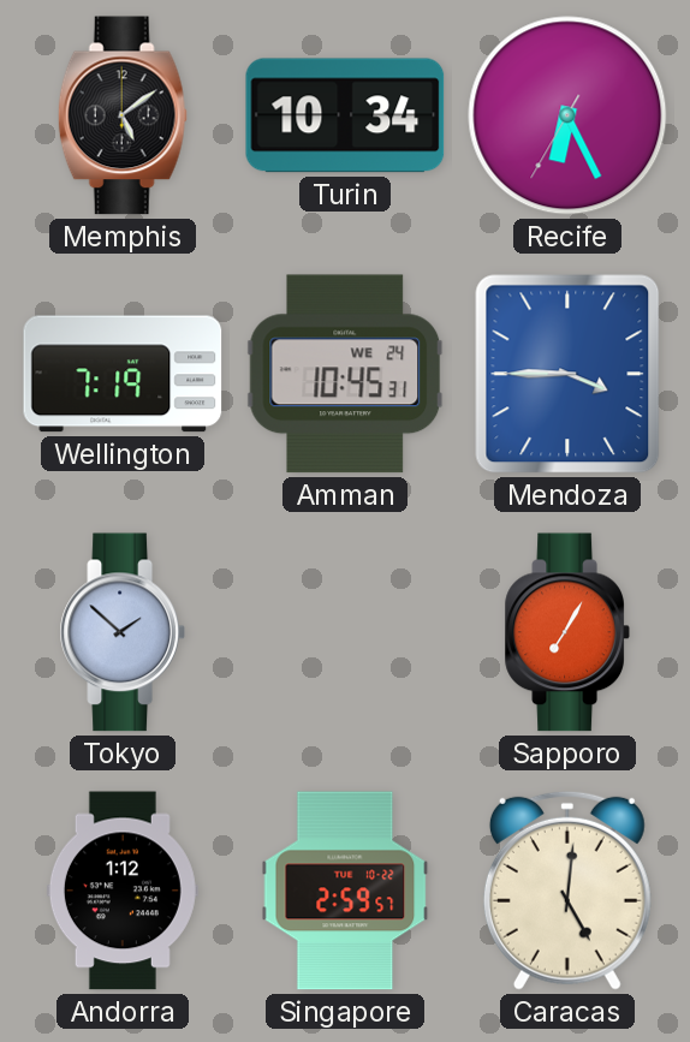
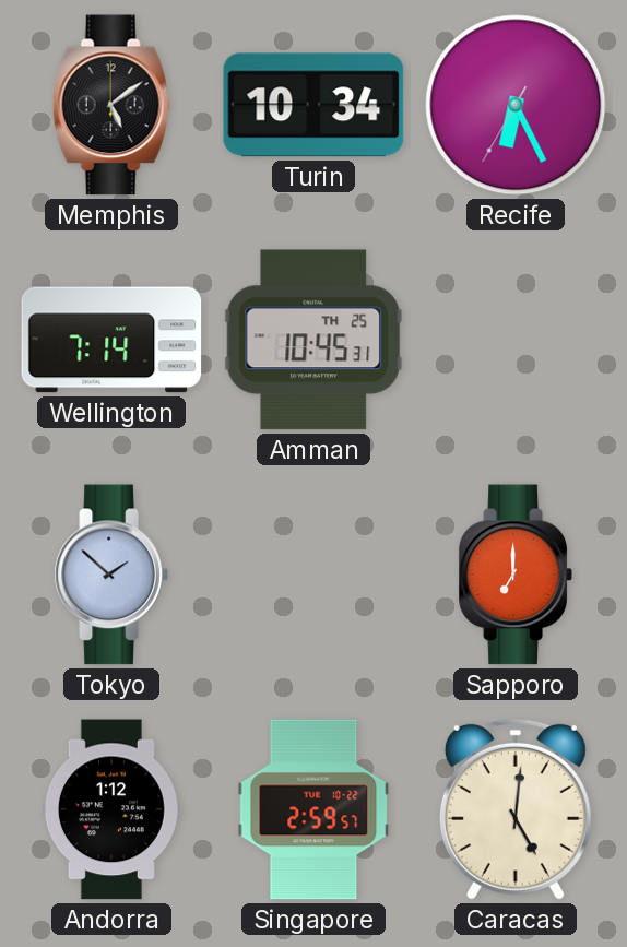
Wellington: 7:19 -> 7:14 (111, 340)
Amman date: WE 24 -> TH 25 (313, 340)
Mendoza: 3:45 -> none (567, 374)
Sapporo: 7:05 -> 7:00 (516, 575)
